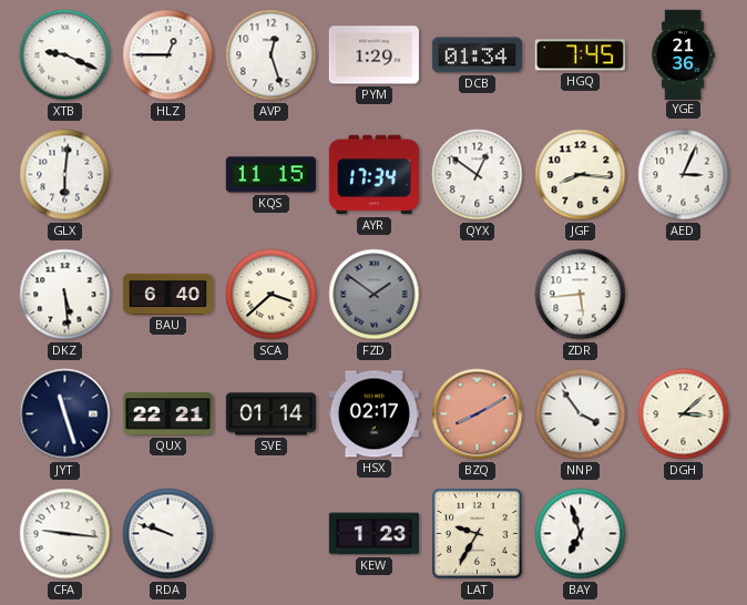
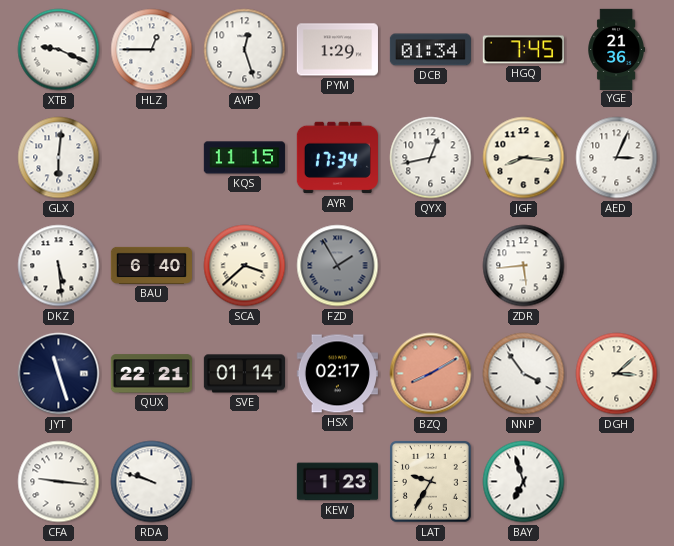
QYX: 12:51 -> 12:43 (431, 158)
FZD: 1:51 -> 1:55 (338, 266)
